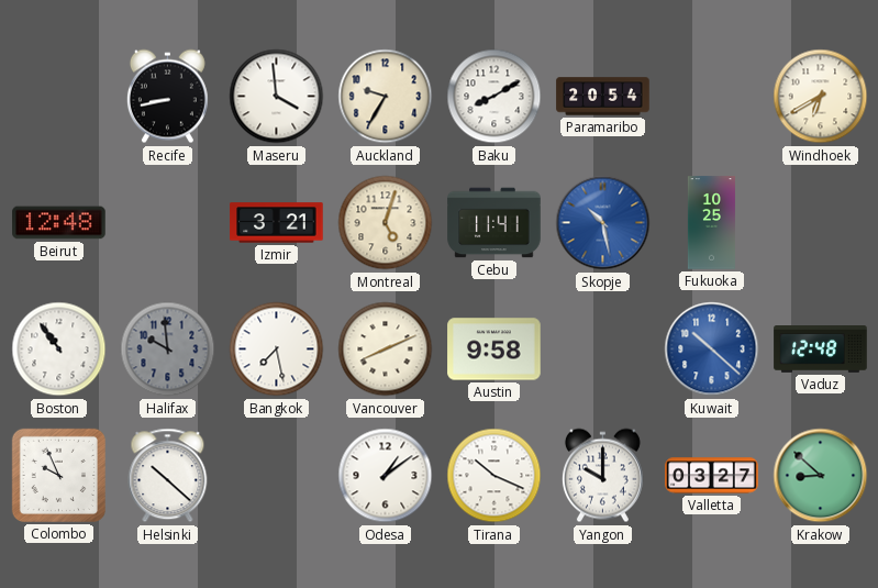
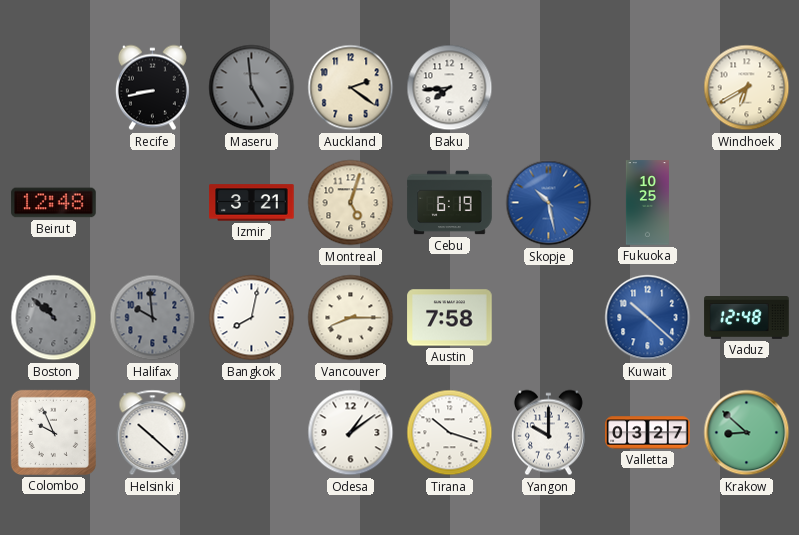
Maseru: 3:59 -> 4:59 (252, 88)
Maseru dial: white -> grey (252, 88)
Auckland: 9:35 -> 2:21 (351, 88)
Baku: 8:10 -> 7:44 (450, 88)
Paramaribo: 20:54 -> none (603, 97)
Cebu: 11:41 -> 6:19 (450, 203)
Boston: 10:54 -> 10:52 (54, 318)
Boston dial: white -> grey (54, 318)
Bangkok: 7:28 -> 8:02 (252, 318)
Vancouver: 8:11 -> 8:15 (351, 318)
Austin: 9:58 -> 7:58 (450, 318)
Tirana: 10:19 -> 10:18 (450, 433)
